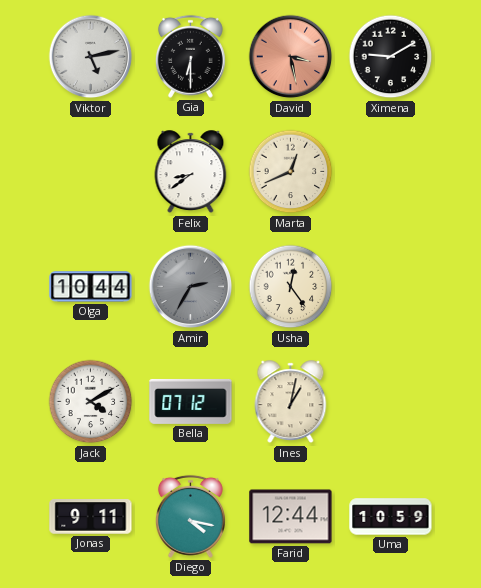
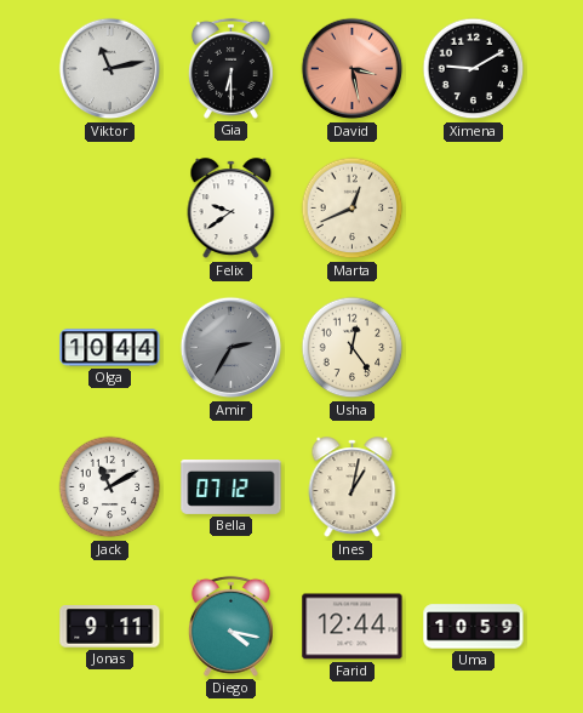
Viktor: 5:13 -> 11:13 (110, 69)
Felix: 8:39 -> 9:39 (232, 209)
Jack: 4:10 -> 11:10 (110, 487)
